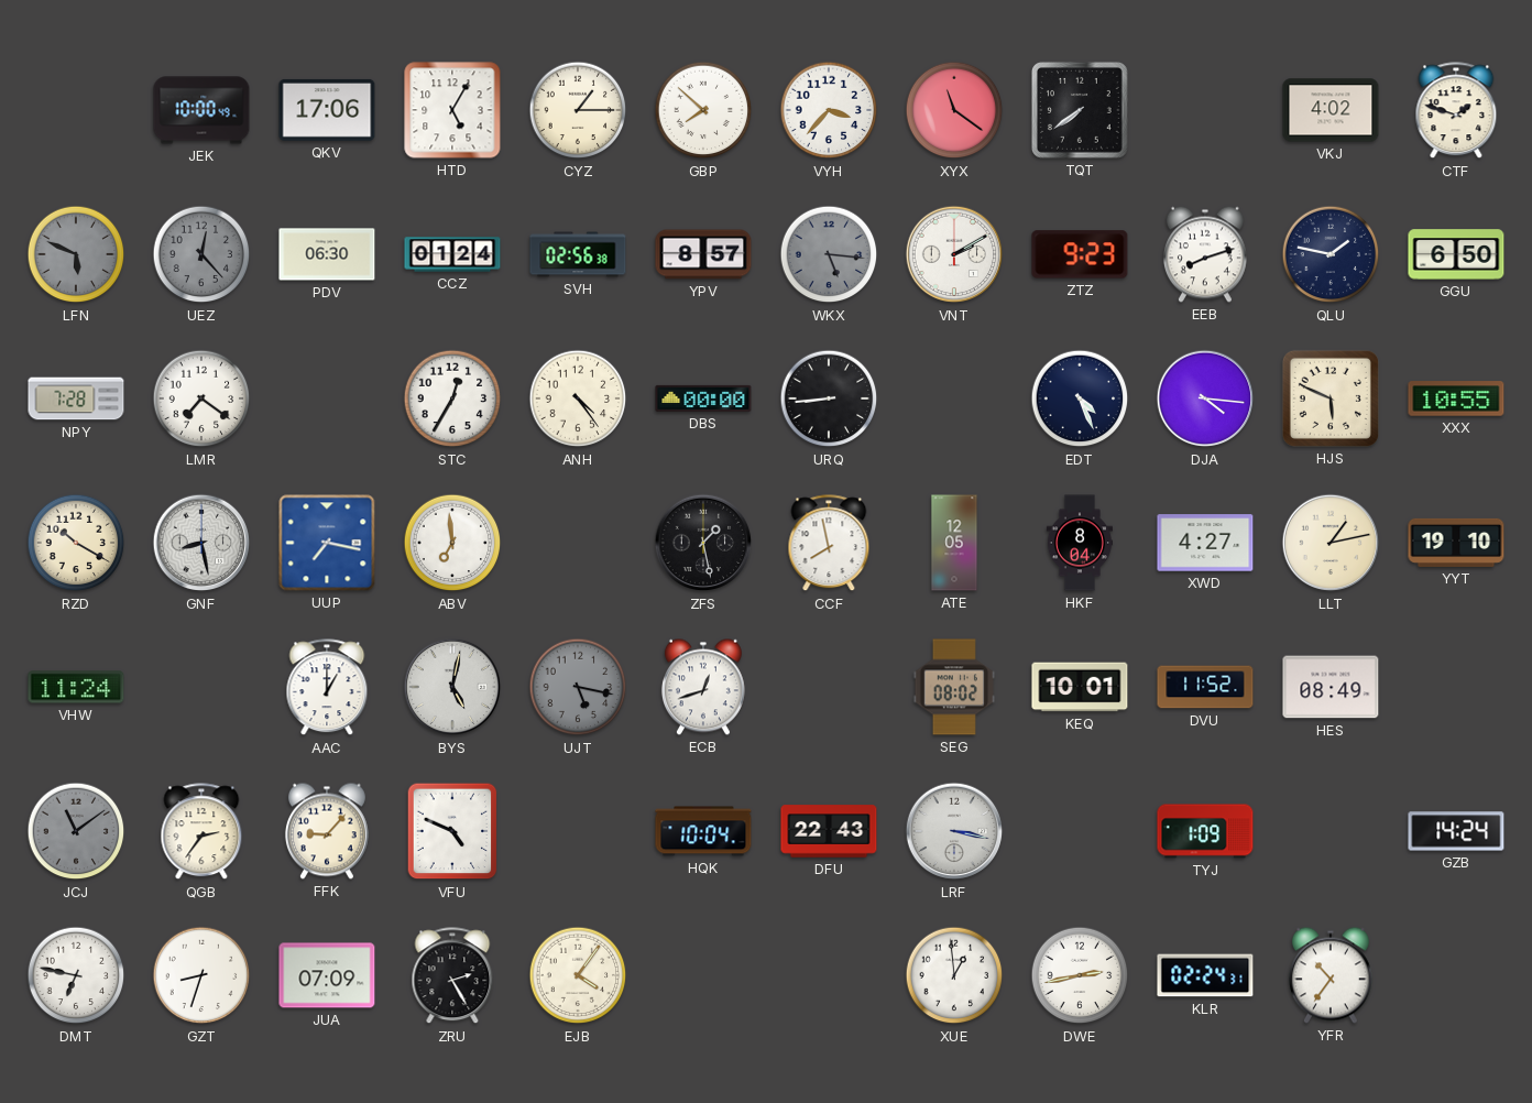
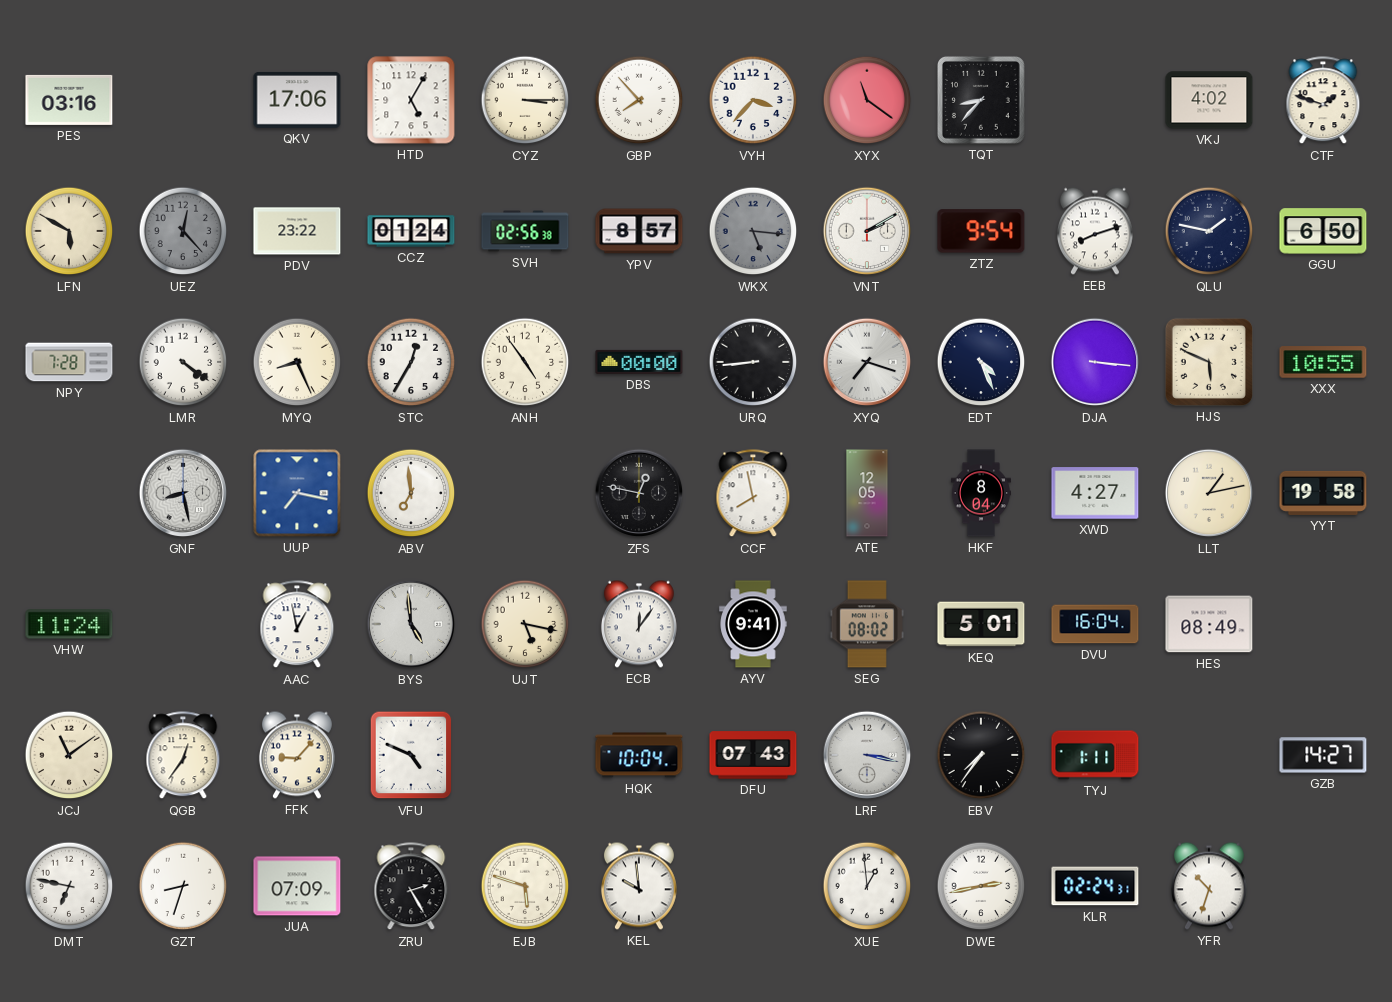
PES: none -> 03:16 (69, 100)
JEK: 10:00 -> none (201, 110)
CYZ: 1:15 -> 3:15 (525, 100)
GBP: 7:52 -> 7:53 (639, 100)
TQT: 7:39 -> 8:37 (981, 100)
LFN: 5:49 -> 5:50 (69, 231)
LFN dial: grey -> cream (69, 231)
PDV: 06:30 -> 23:22 (297, 231)
ZTZ: 9:23 -> 9:54 (981, 231)
LMR: 7:21 -> 4:21 (183, 362)
MYQ: none -> 8:26 (297, 362)
ANH: 4:24 -> 4:54 (525, 362)
XYQ: none -> 7:18 (867, 362)
DJA: 4:16 -> 3:16 (1095, 362)
RZD: 10:20 -> none (76, 543)
ZFS: 1:28 -> 12:47 (639, 493)
YYT: 19:10 -> 19:58 (1323, 493)
AAC: 1:00 -> 12:58 (297, 625)
BYS: 5:02 -> 4:59 (411, 624)
UJT dial: grey -> cream (525, 624)
ECB: 12:42 -> 12:06 (639, 624)
AYV: none -> 9:41 (753, 624)
KEQ: 10:01 -> 5:01 (981, 624)
DVU: 11:52 -> 16:04 (1095, 624)
JCJ dial: grey -> cream (69, 755)
QGB: 2:36 -> 12:36 (183, 756)
DFU: 22:43 -> 07:43 (753, 755)
EBV: none -> 7:36 (981, 755)
TYJ: 1:09 -> 1:11 (1095, 755)
GZB: 14:24 -> 14:27 (1323, 755)
EJB: 4:06 -> 5:48 (525, 886)
KEL: none -> 9:59 (639, 886)
YFR: 10:36 -> 10:33 (1209, 886)
